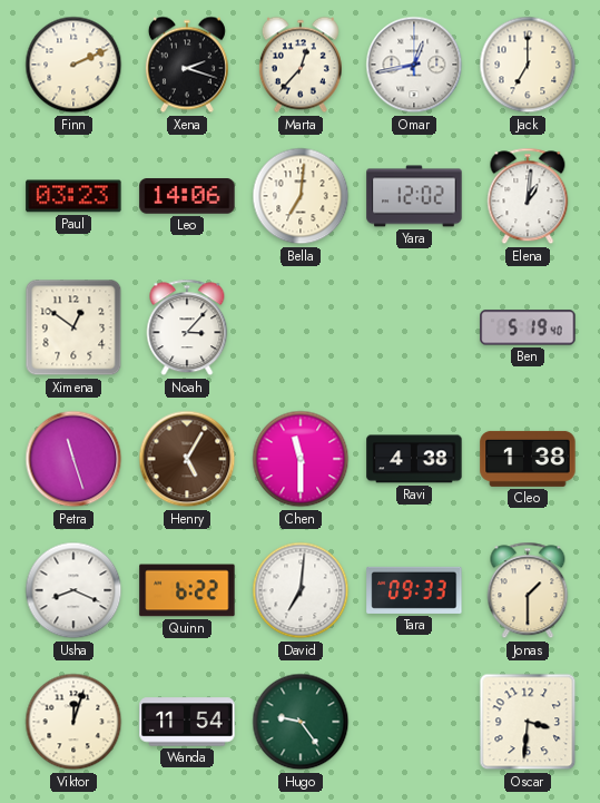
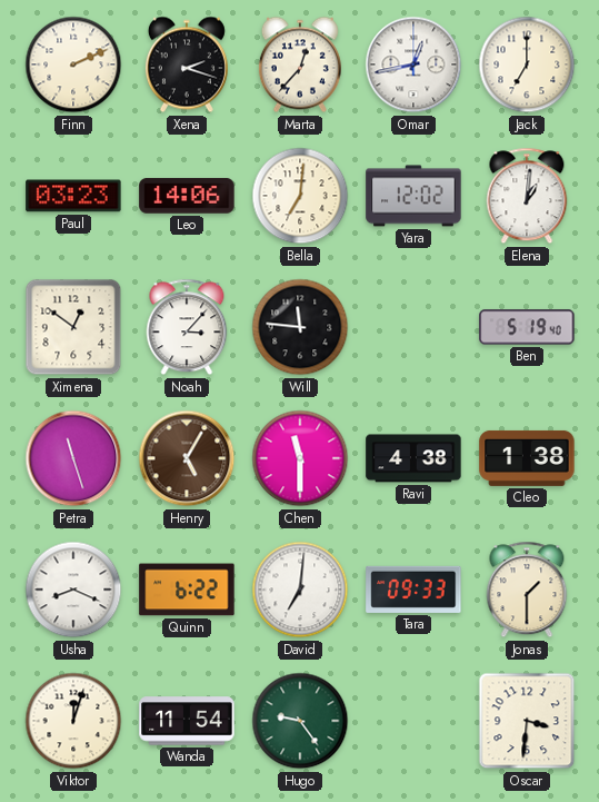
Will: none -> 11:46 (300, 327)
